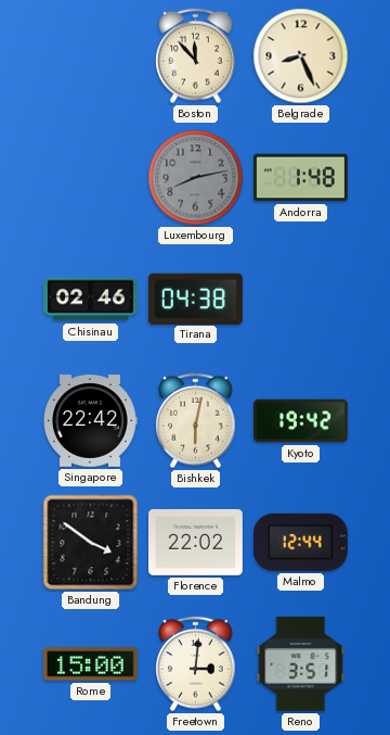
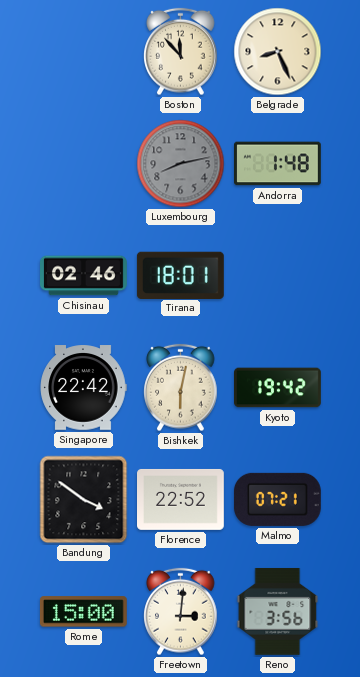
Tirana: 04:38 -> 18:01 (180, 275)
Florence: 22:02 -> 22:52 (181, 499)
Malmo: 12:44 -> 07:21 (277, 499)
Reno: 3:51 -> 3:56 (278, 611)
